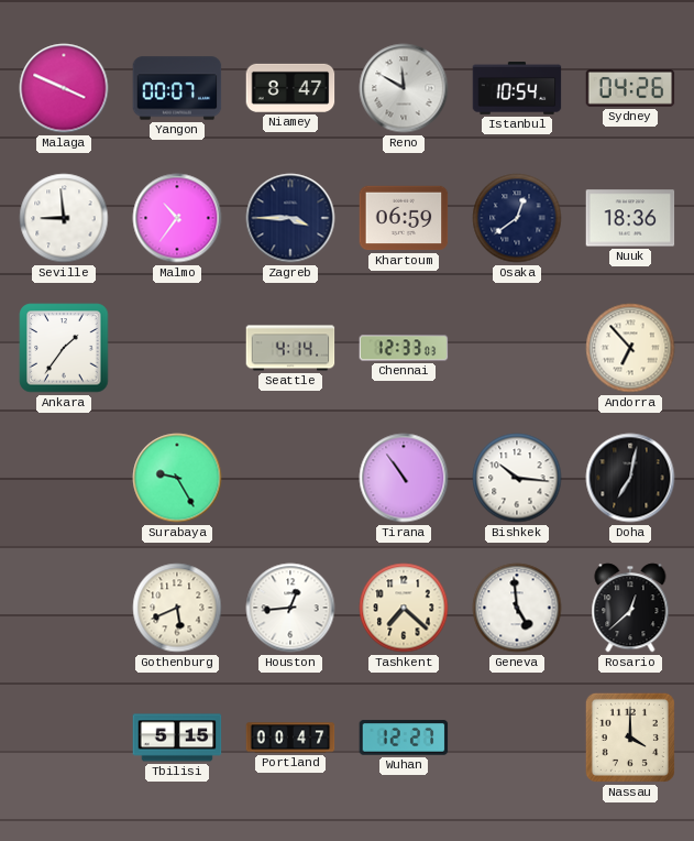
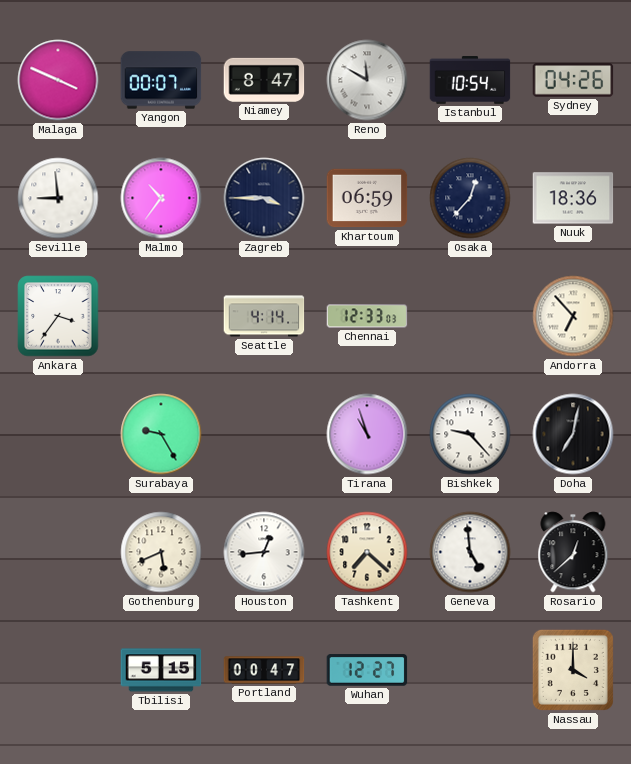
Osaka: 12:39 -> 12:37 (470, 198)
Ankara: 1:36 -> 3:36 (58, 316)
Tirana: 10:54 -> 10:57 (367, 434)
Bishkek: 10:16 -> 9:23 (470, 434)
